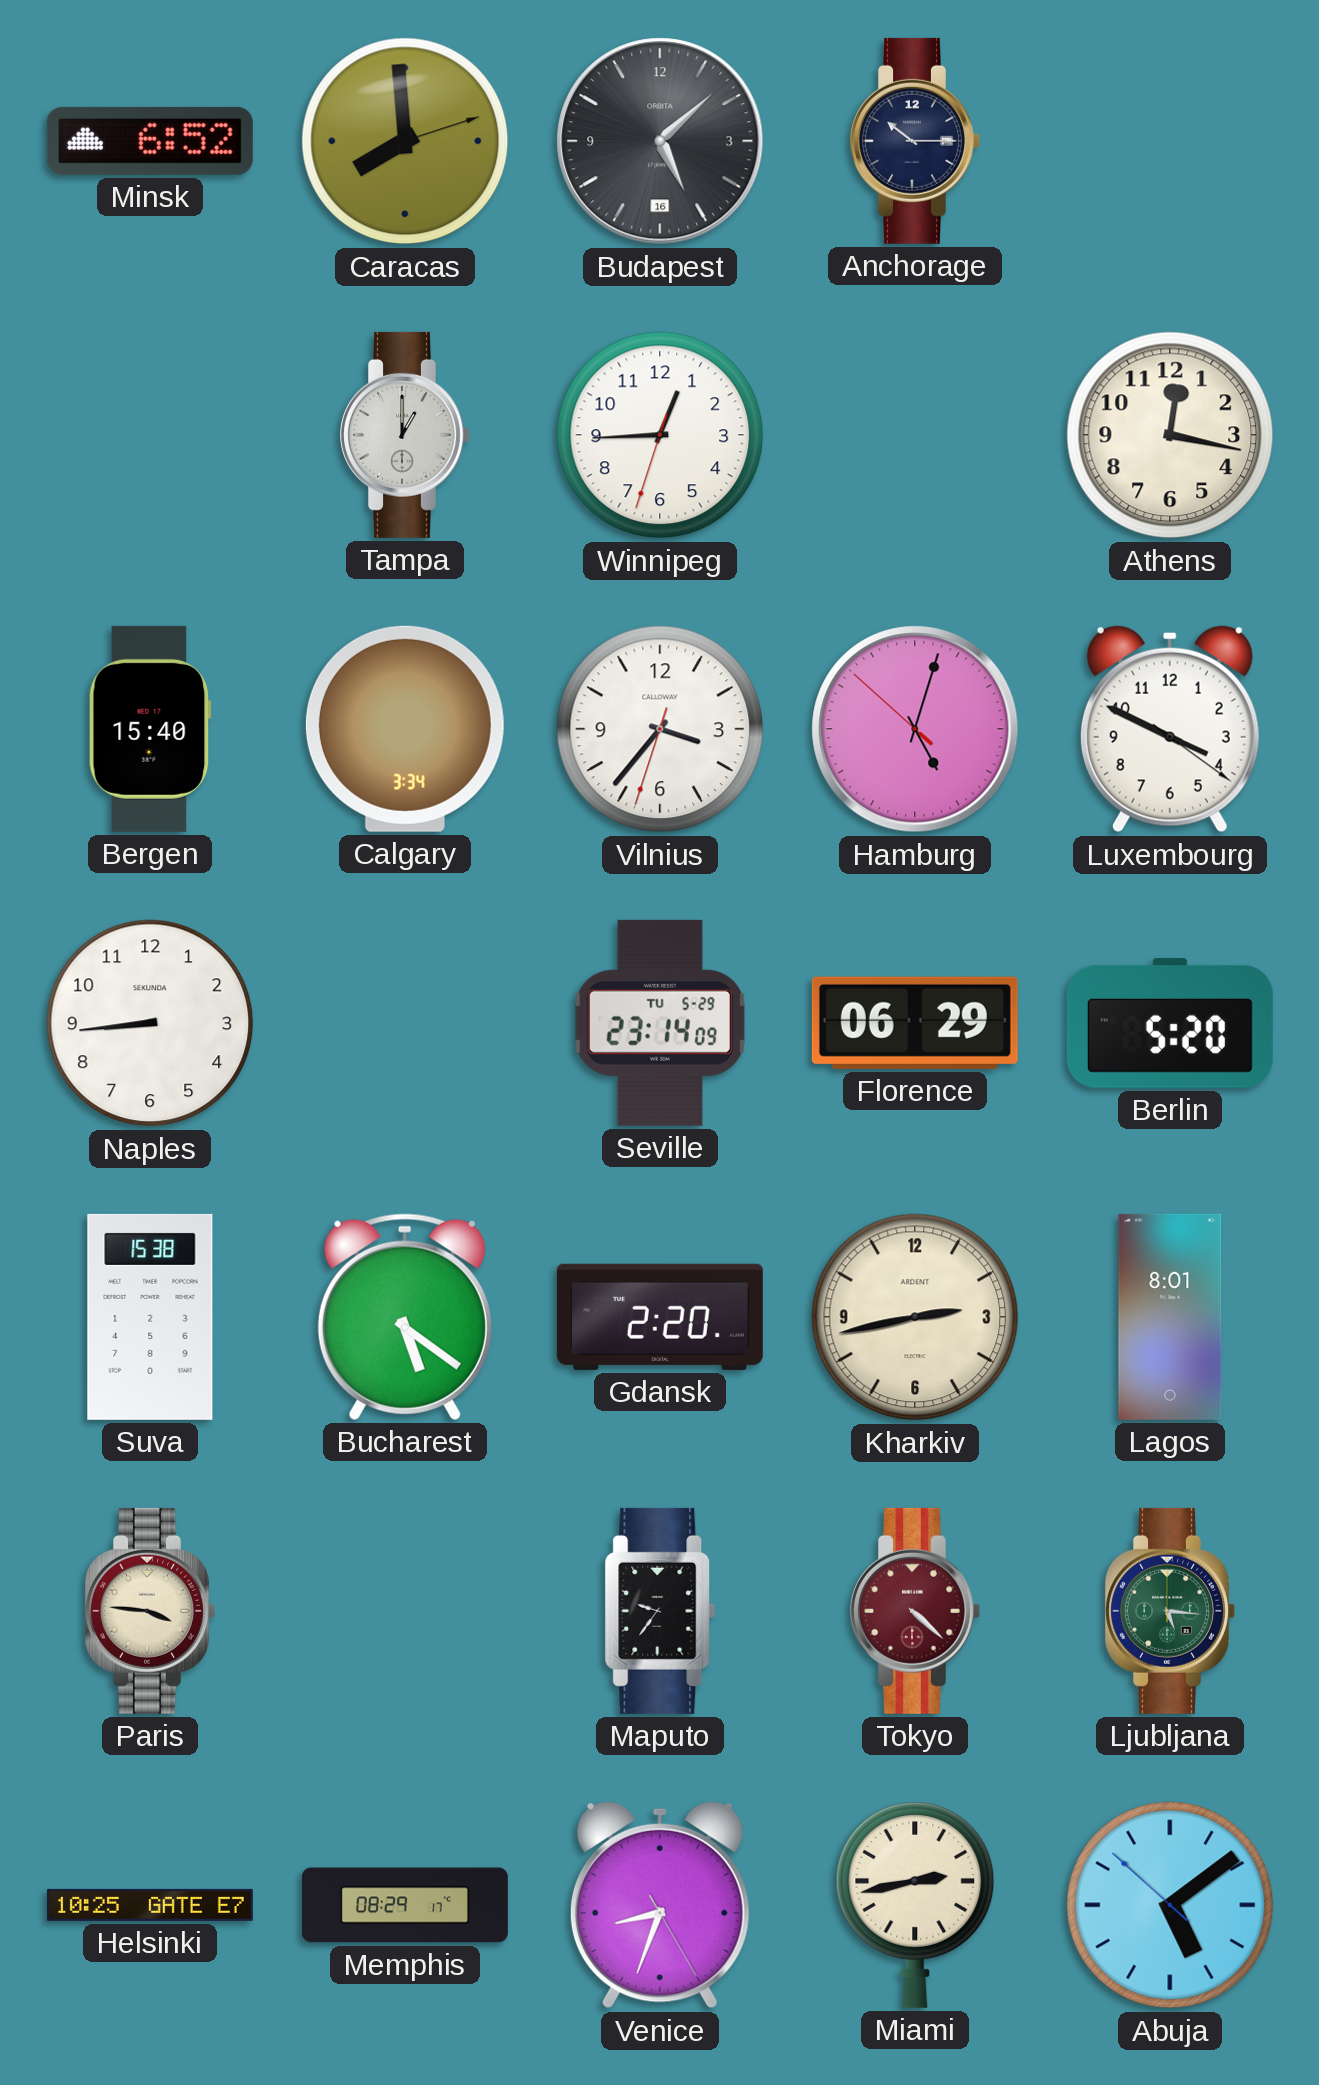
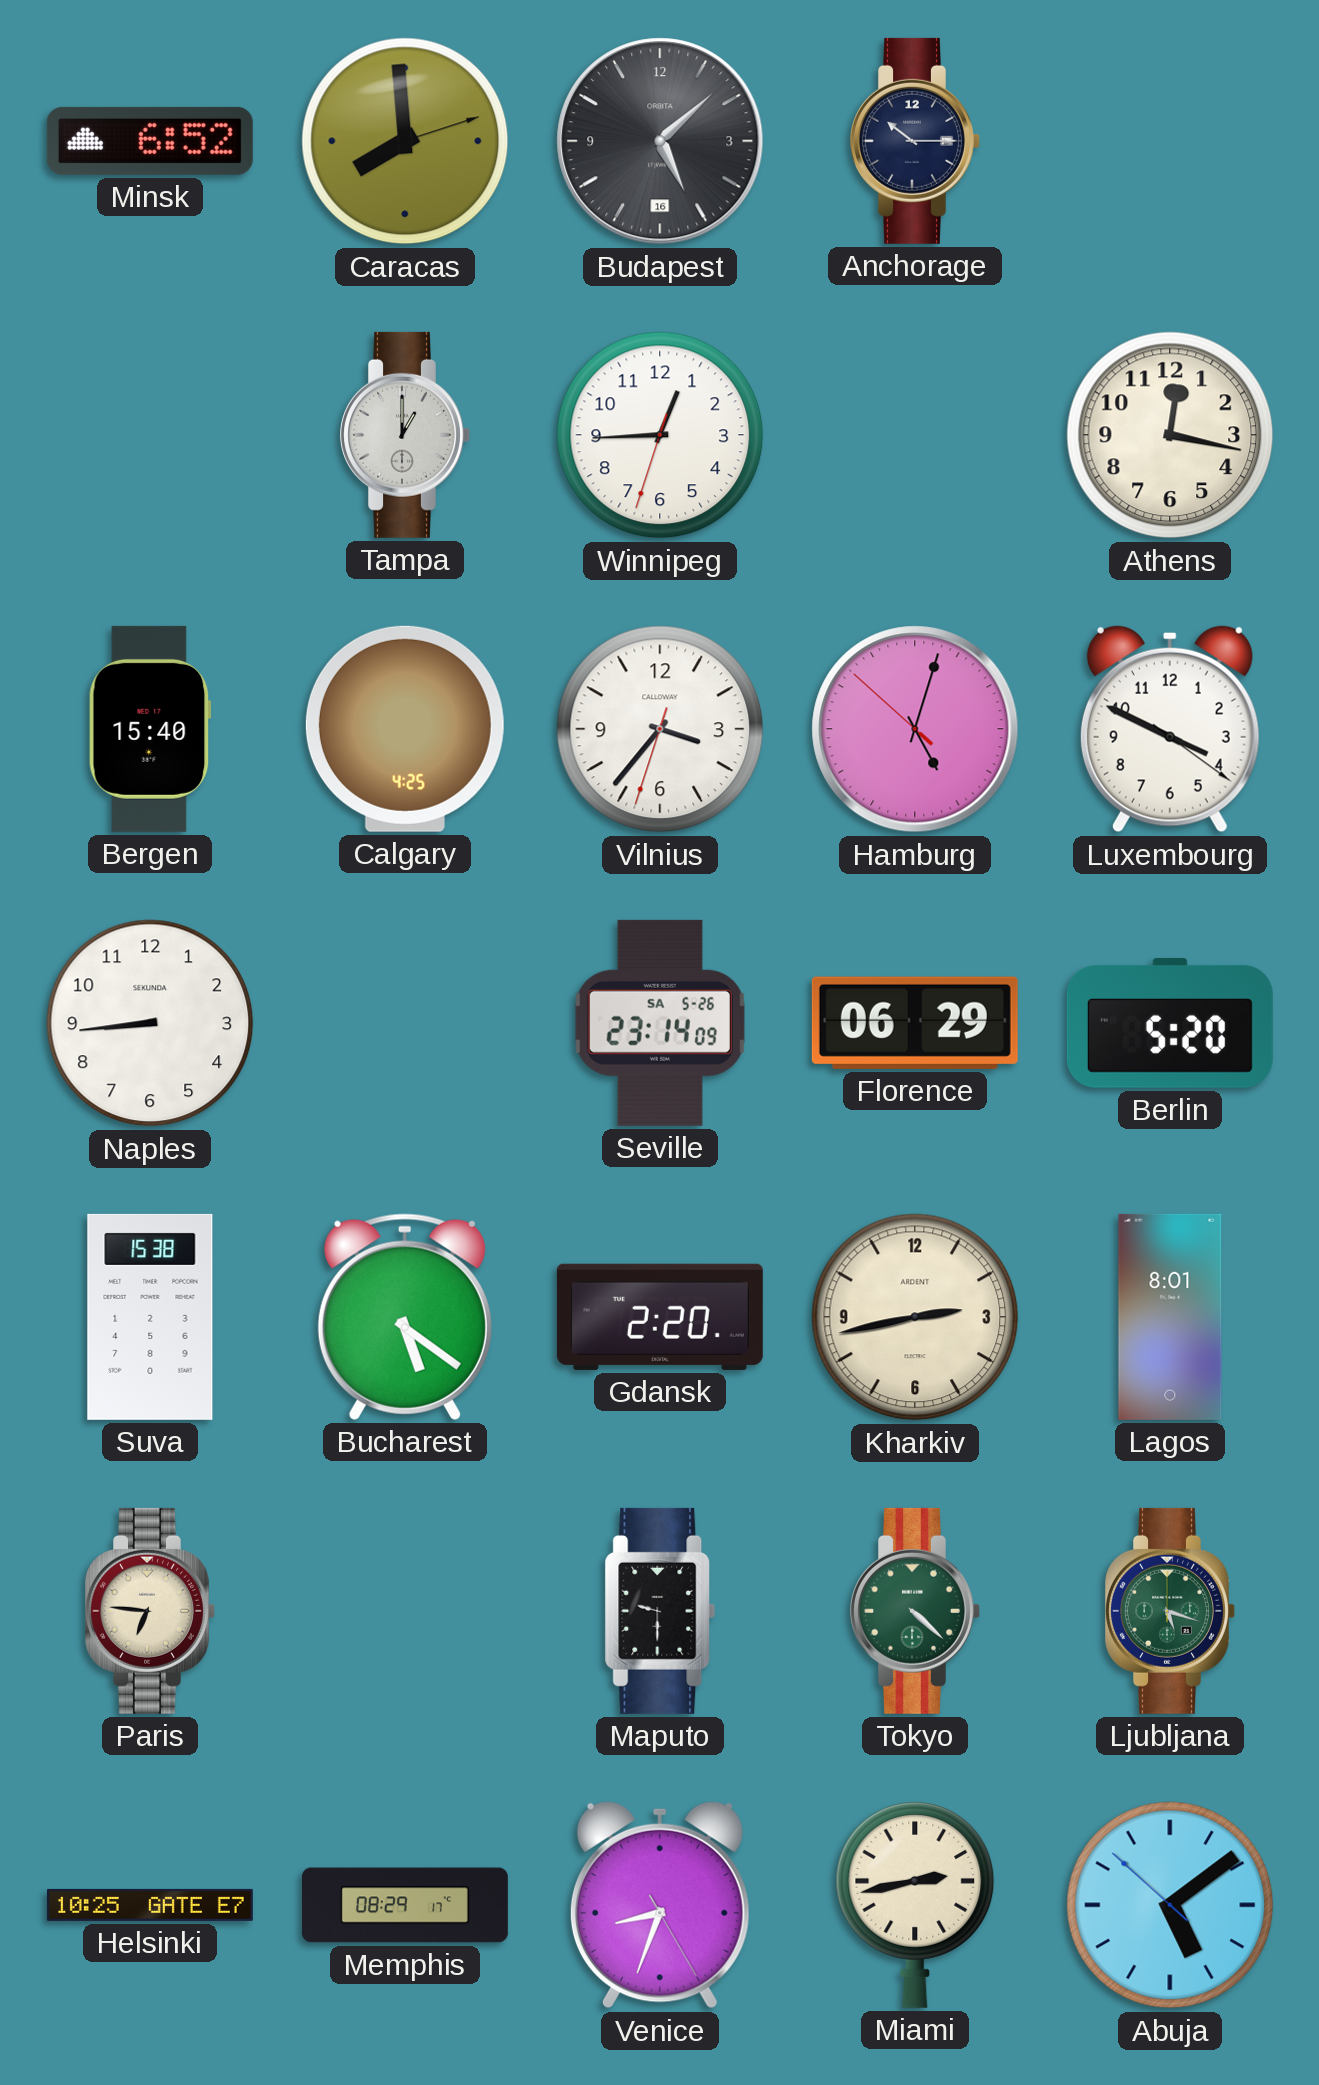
Calgary: 3:34 -> 4:25 (405, 729)
Seville date: TU 5-29 -> SA 5-26 (660, 1023)
Paris: 3:46 -> 6:46 (150, 1611)
Maputo: 9:36 -> 9:30 (660, 1611)
Tokyo dial: burgundy -> green (915, 1611)
Ljubljana: 5:16 -> 5:18 (1170, 1611)
